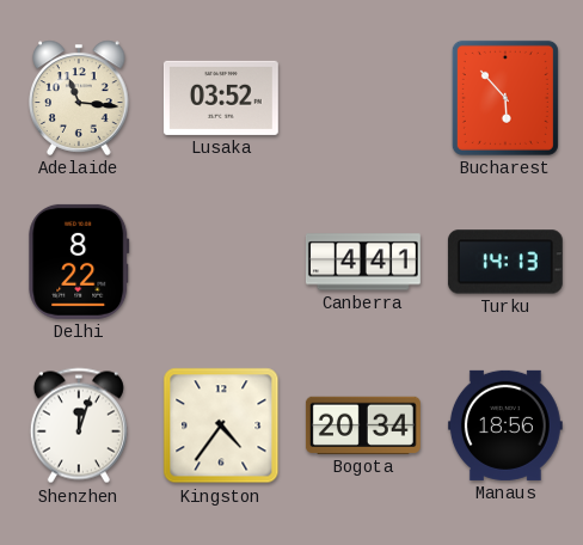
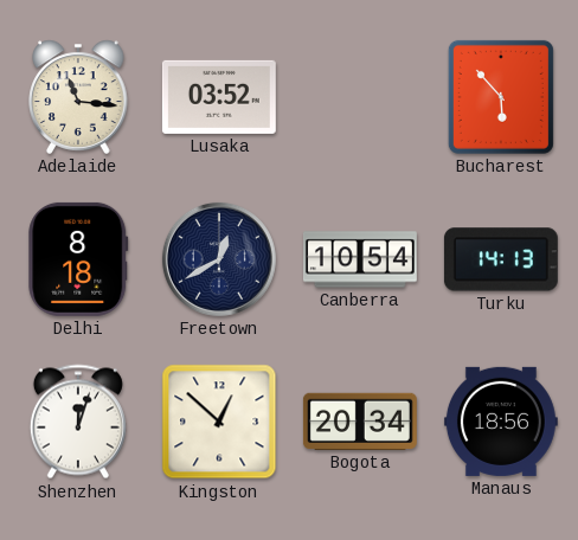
Delhi: 8:22 -> 8:18 (78, 259)
Freetown: none -> 12:40 (219, 259)
Canberra: 4:41 -> 10:54 (360, 259)
Kingston: 4:36 -> 12:52 (219, 422)
